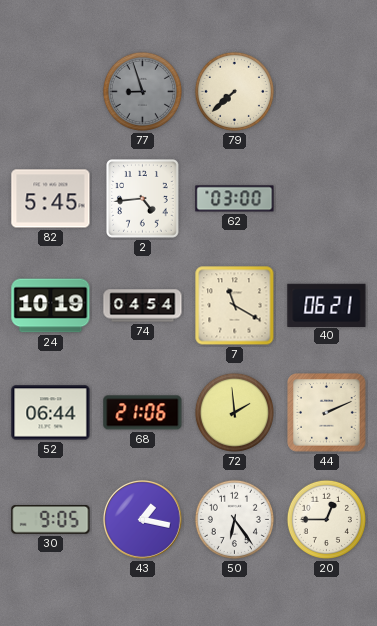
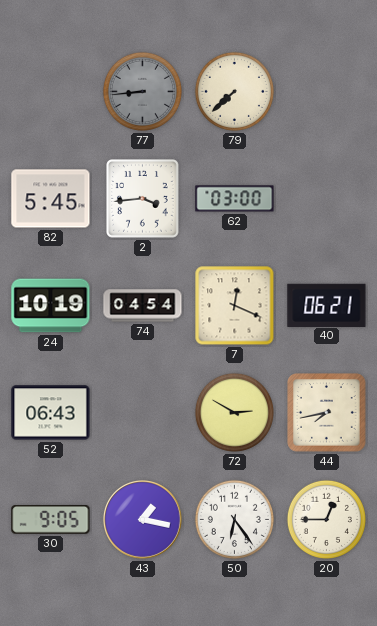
77: 8:57 -> 8:44 (142, 91)
2: 4:44 -> 3:44 (143, 199)
7: 11:20 -> 12:19 (235, 306)
52: 06:44 -> 06:43 (51, 413)
68: 21:06 -> none (143, 413)
72: 1:59 -> 2:50 (234, 412)
44: 2:11 -> 7:43 (327, 413)
